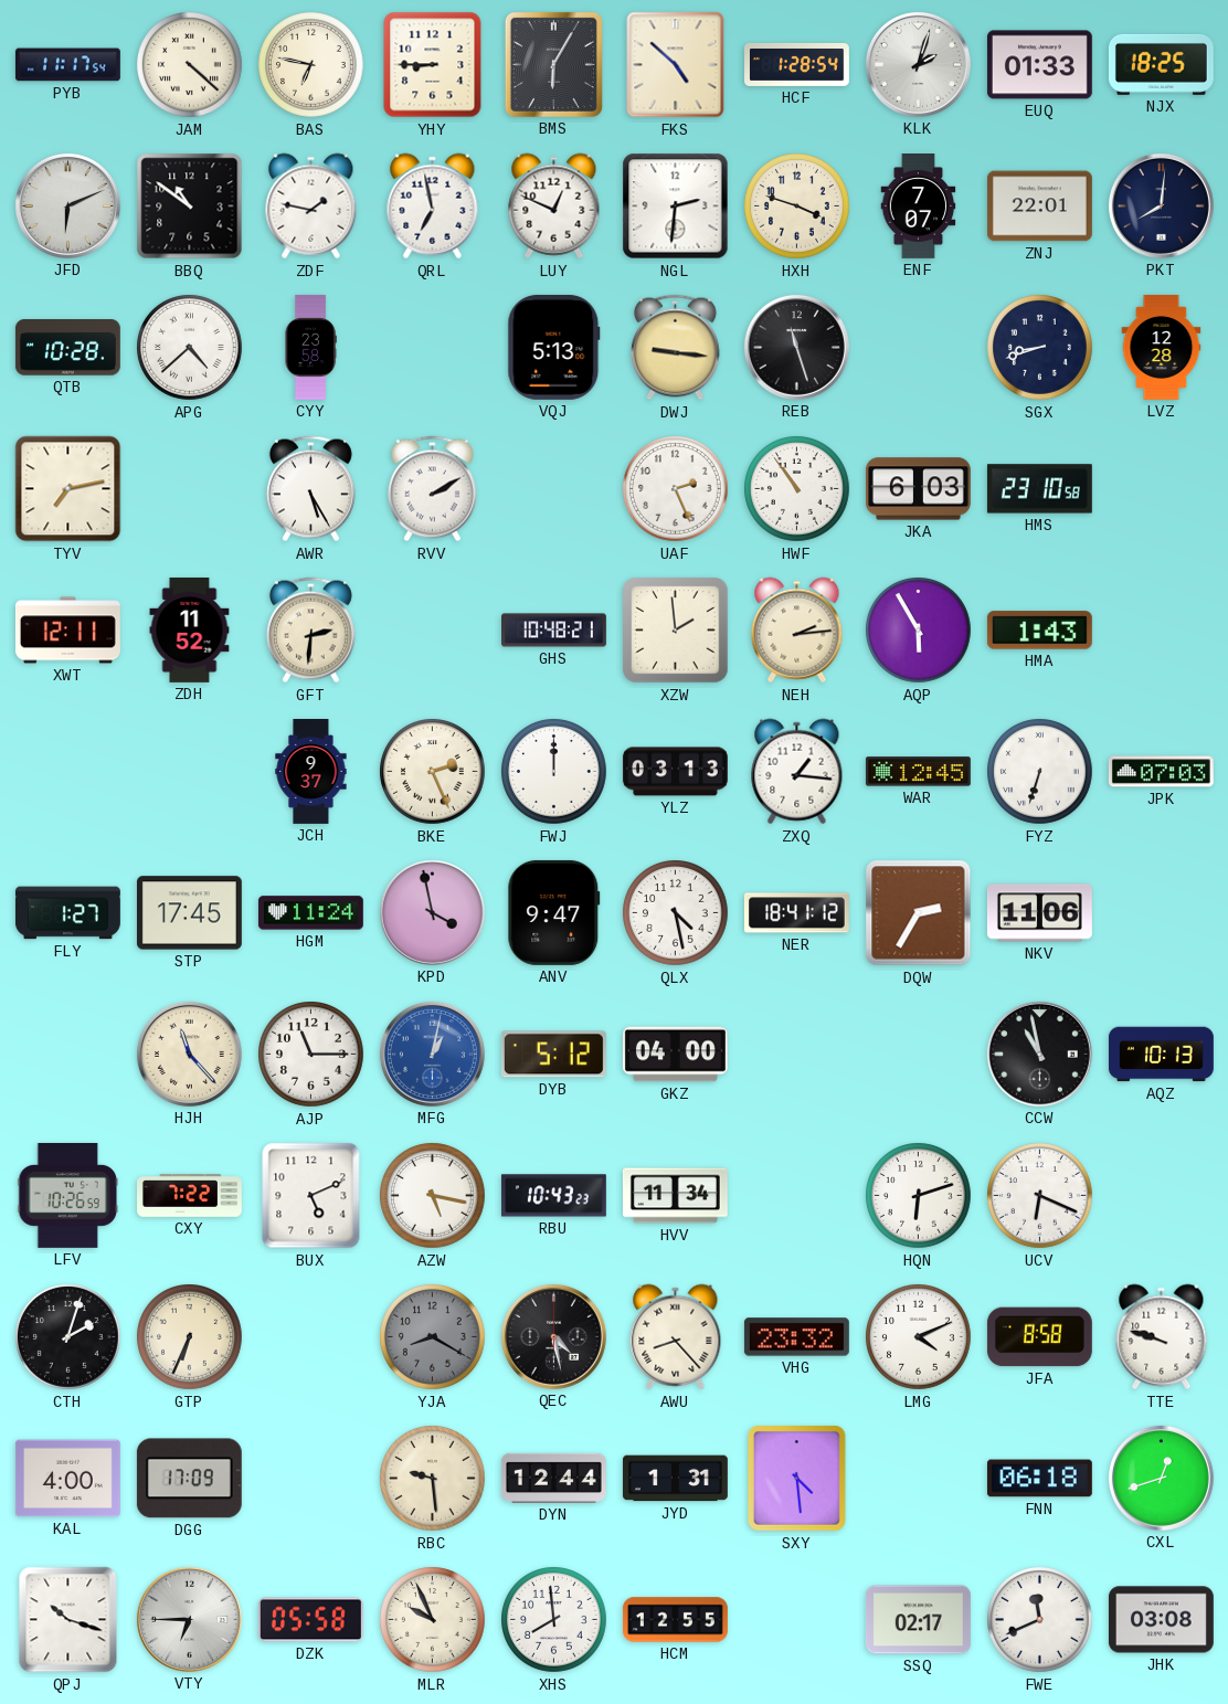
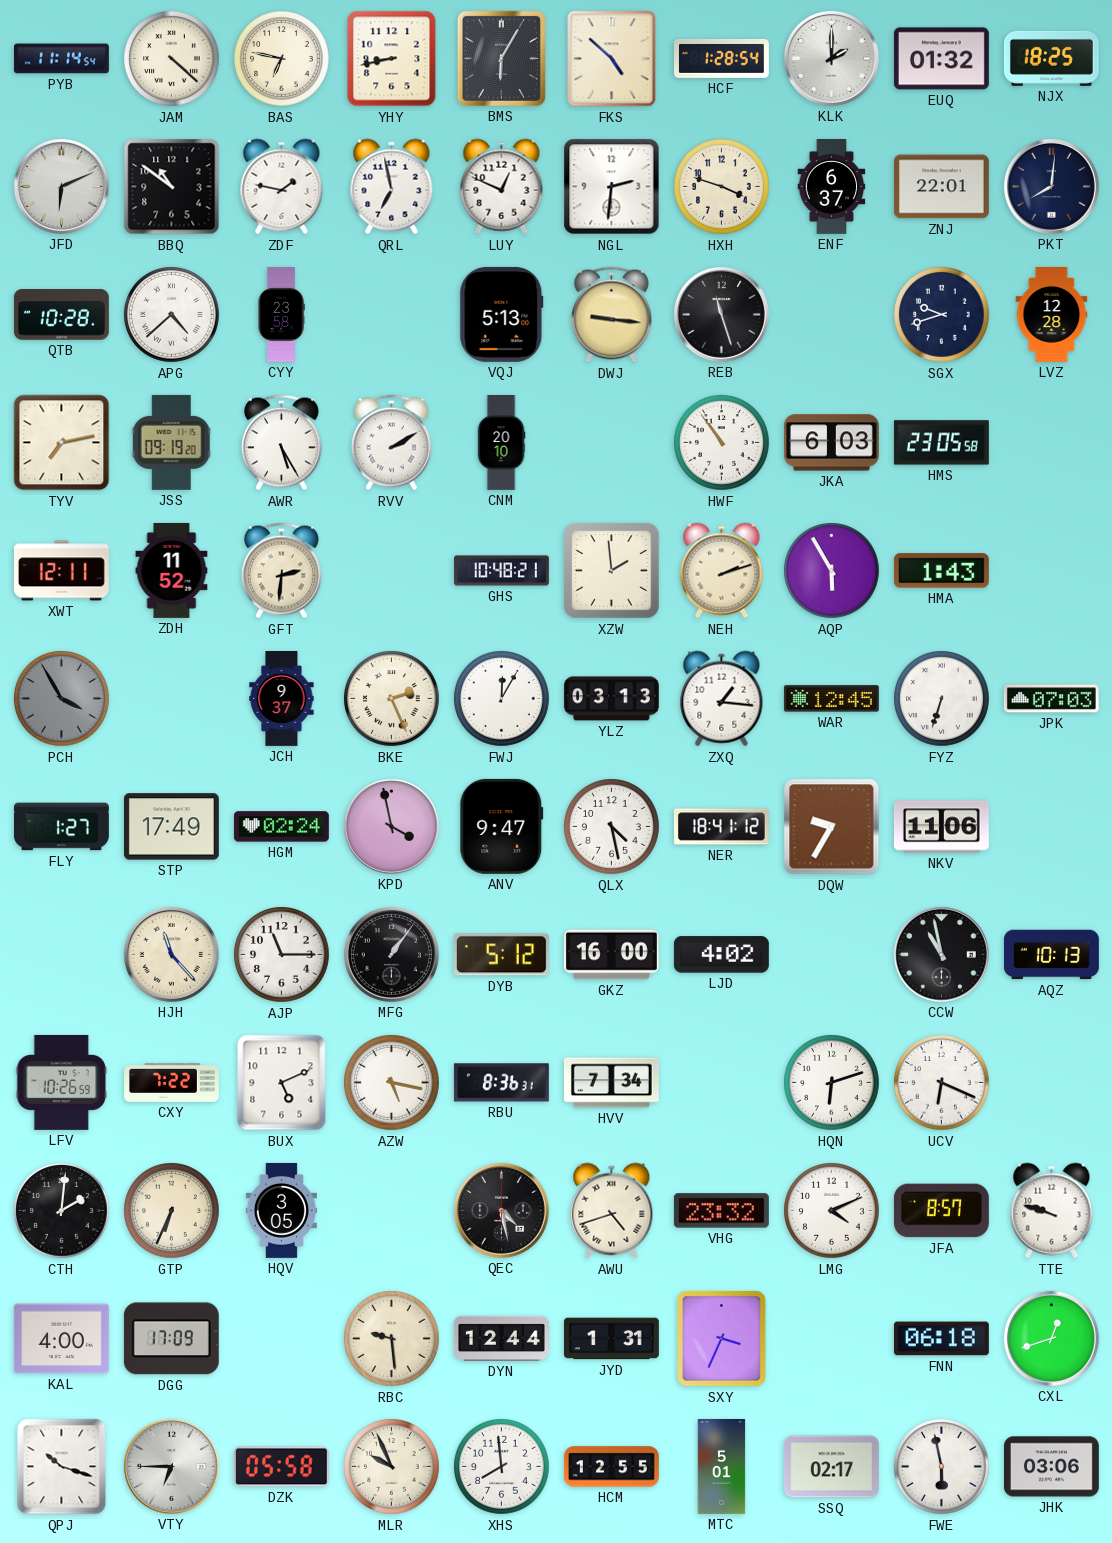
PYB: 11:17 -> 11:14 (61, 59)
YHY: 8:45 -> 8:43 (392, 59)
KLK: 2:03 -> 2:00 (831, 58)
EUQ: 01:33 -> 01:32 (941, 59)
ENF: 7:07 -> 6:37 (832, 187)
SGX: 8:42 -> 9:42 (942, 315)
JSS: none -> 09:19 (171, 442)
CNM: none -> 20:10 (501, 443)
UAF: 2:26 -> none (676, 489)
HMS: 23:10 -> 23:05 (941, 443)
NEH: 2:14 -> 2:12 (722, 571)
PCH: none -> 3:55 (62, 699)
FWJ: 12:00 -> 12:05 (502, 699)
STP: 17:45 -> 17:49 (171, 827)
HGM: 11:24 -> 02:24 (281, 827)
DQW: 2:35 -> 9:35 (832, 827)
MFG: 1:02 -> 1:06 (391, 954)
MFG dial: blue -> black (391, 954)
GKZ: 04:00 -> 16:00 (611, 955)
LJD: none -> 4:02 (721, 955)
RBU: 10:43 -> 8:36 (501, 1083)
HVV: 11:34 -> 7:34 (611, 1083)
CTH: 2:03 -> 2:01 (62, 1211)
HQV: none -> 3:05 (281, 1210)
YJA: 8:20 -> none (433, 1337)
AWU: 8:23 -> 4:42 (612, 1211)
JFA: 8:58 -> 8:57 (941, 1211)
SXY: 4:29 -> 3:34 (721, 1339)
MTC: none -> 5:01 (722, 1467)
FWE: 11:41 -> 5:58 (942, 1467)
JHK: 03:08 -> 03:06 (1051, 1467)
